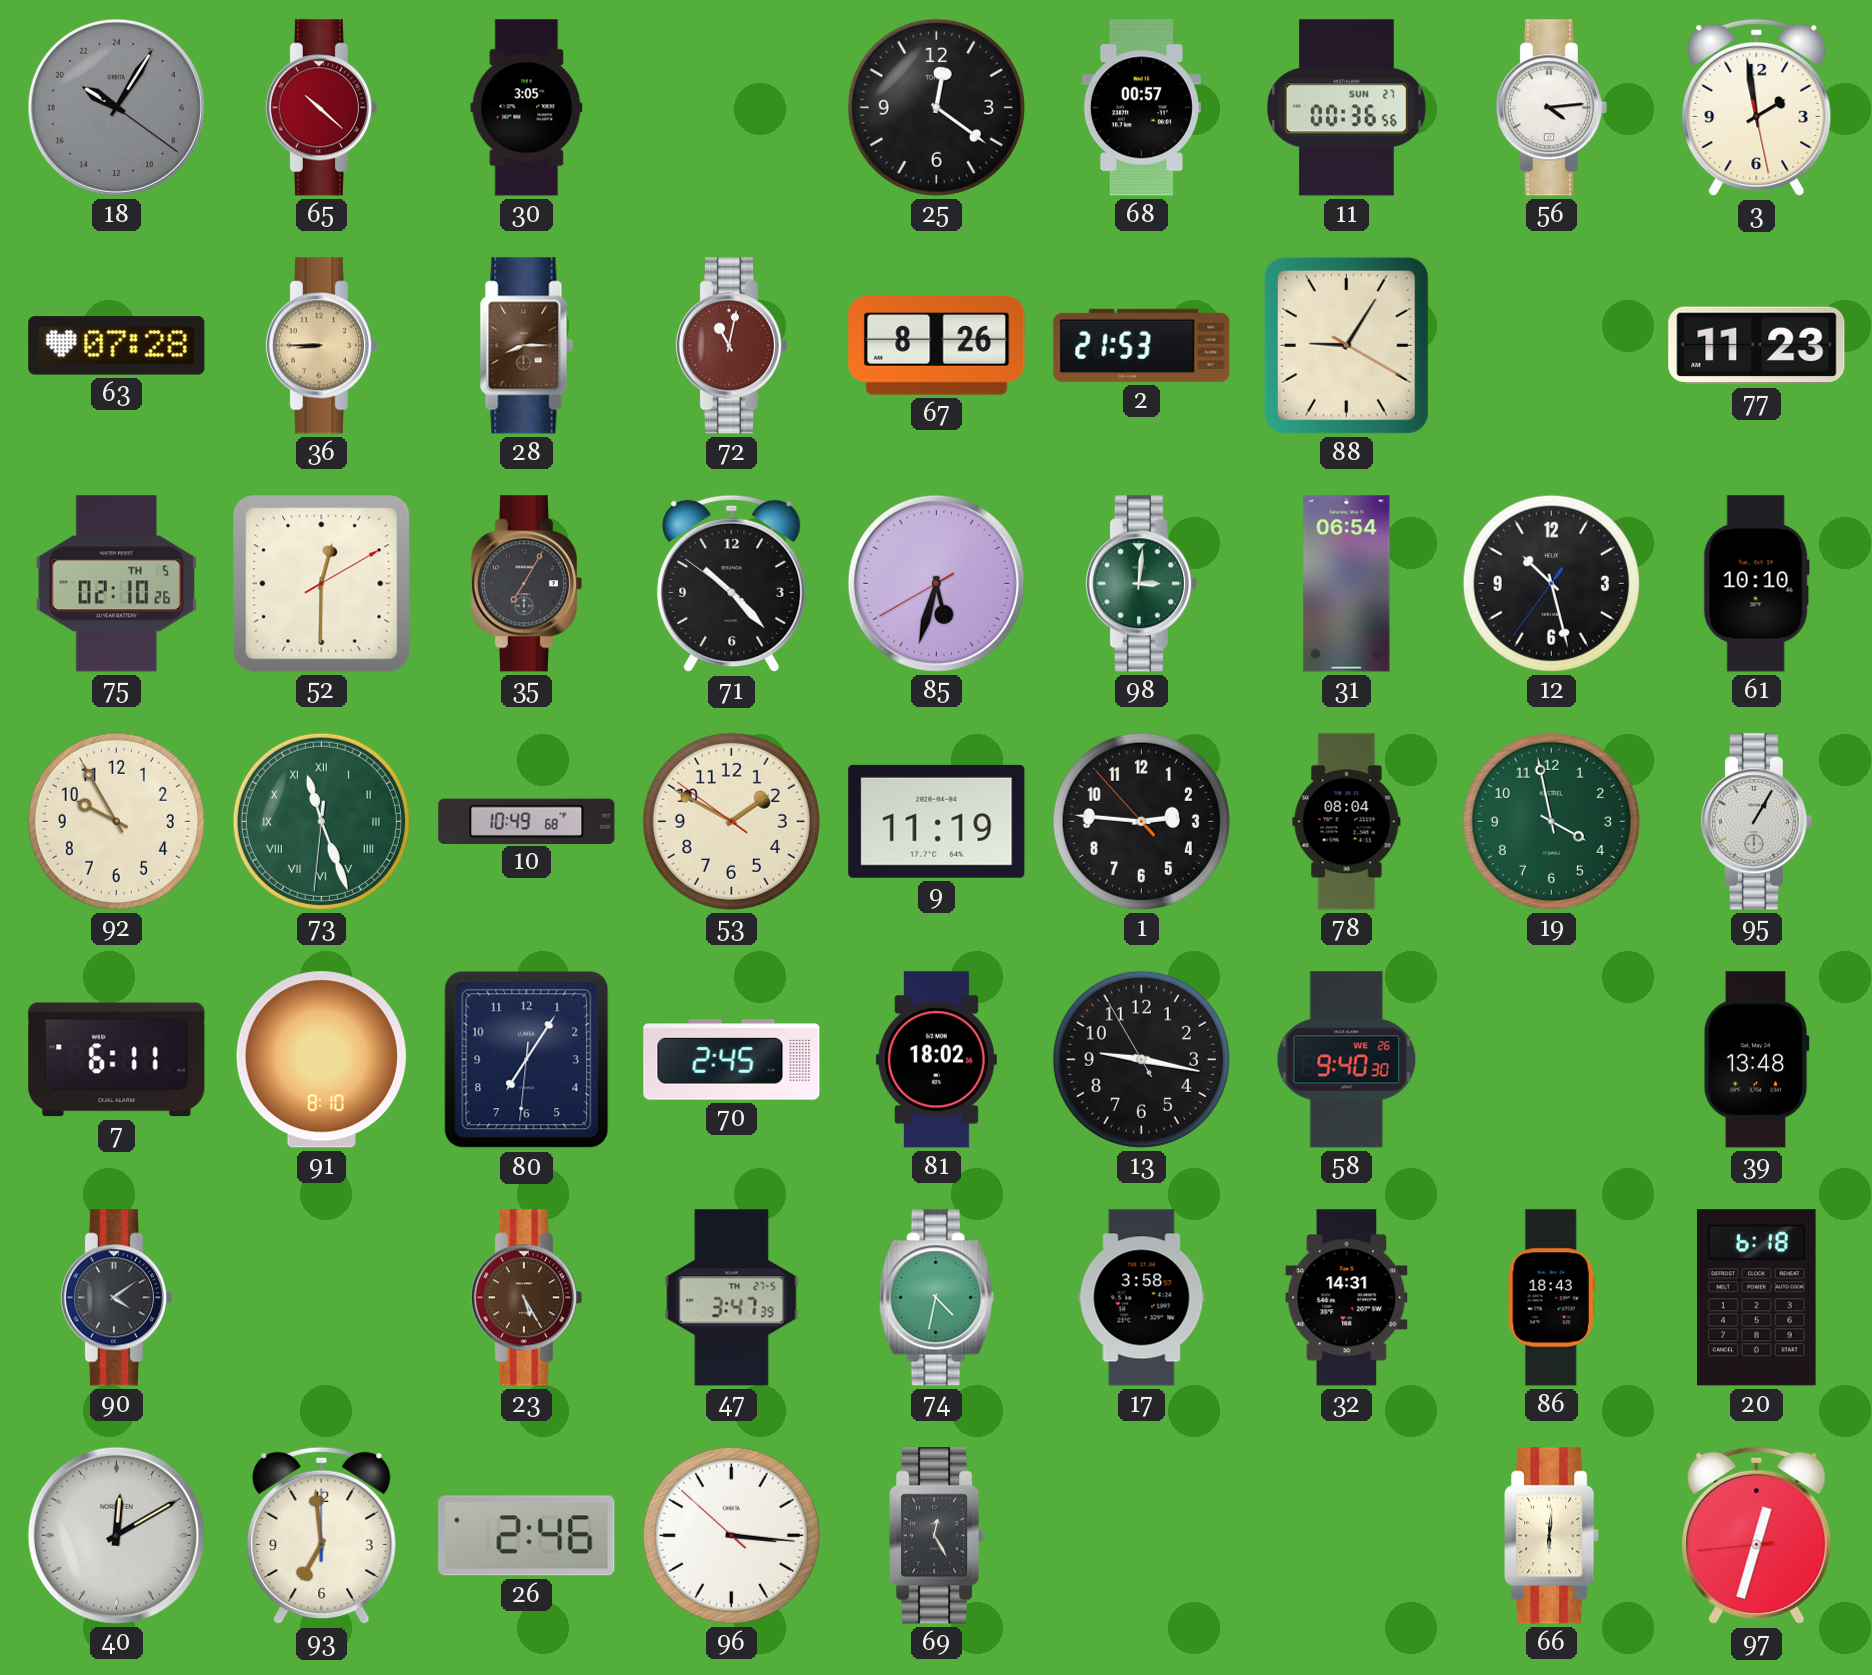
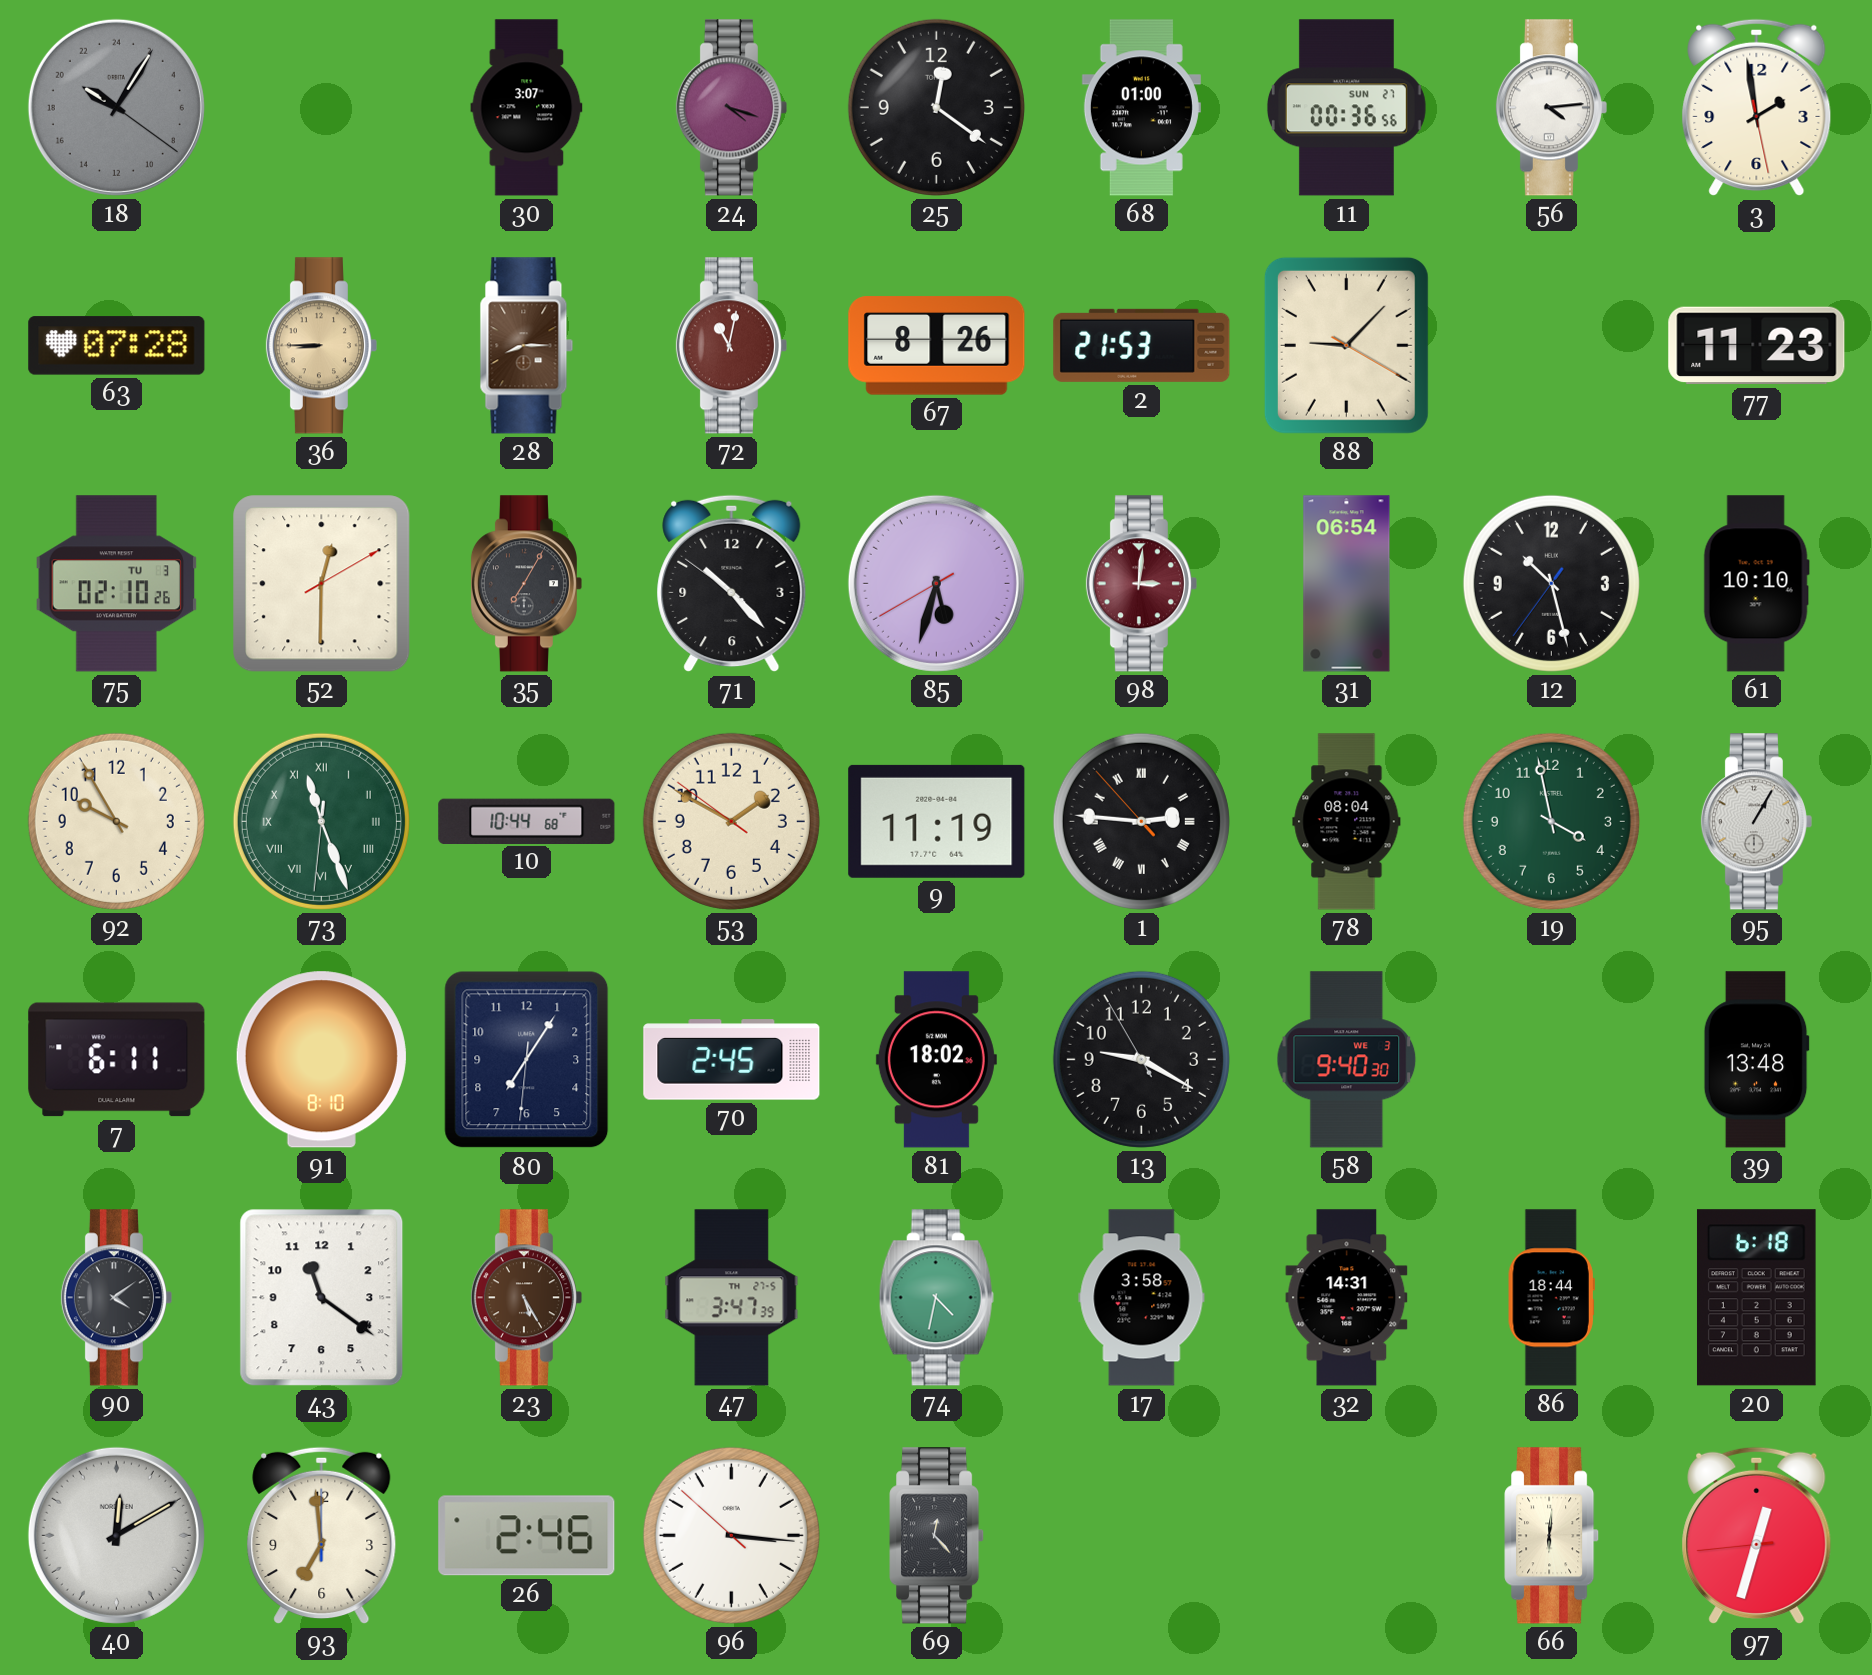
65: 10:22 -> none (321, 108)
30: 3:05 -> 3:07 (527, 108)
24: none -> 4:18 (731, 108)
68: 00:57 -> 01:00 (1141, 108)
88: 9:05 -> 9:07 (1346, 345)
75 date: TH 5 -> TU 3 (117, 584)
98 dial: green -> burgundy (1141, 584)
10: 10:49 -> 10:44 (527, 821)
1 numerals: Arabic -> Roman (1141, 821)
13: 9:16 -> 9:19 (1141, 1059)
58 date: WE 26 -> WE 3 (1347, 1060)
43: none -> 11:21 (322, 1298)
86: 18:43 -> 18:44 (1551, 1298)
69: 12:25 -> 12:23 (937, 1536)
